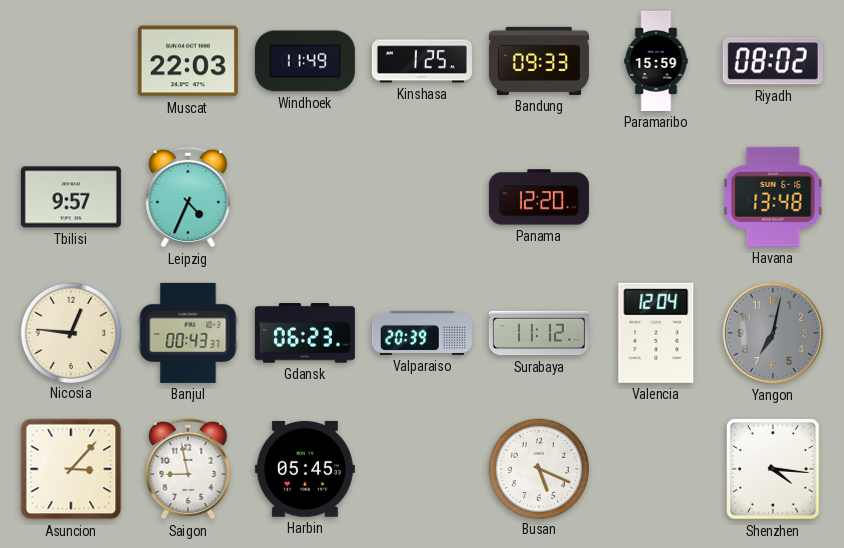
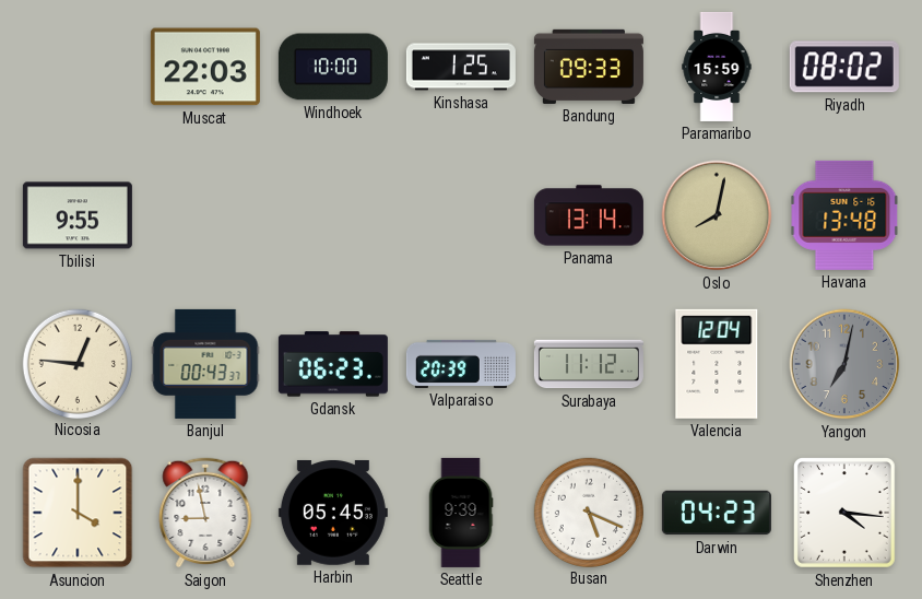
Windhoek: 11:49 -> 10:00 (333, 67)
Tbilisi: 9:57 -> 9:55 (78, 215)
Leipzig: 4:34 -> none (188, 197)
Panama: 12:20 -> 13:14 (589, 215)
Oslo: none -> 8:02 (717, 215)
Asuncion: 3:07 -> 4:00 (78, 513)
Seattle: none -> 9:39 (461, 513)
Darwin: none -> 04:23 (717, 513)
